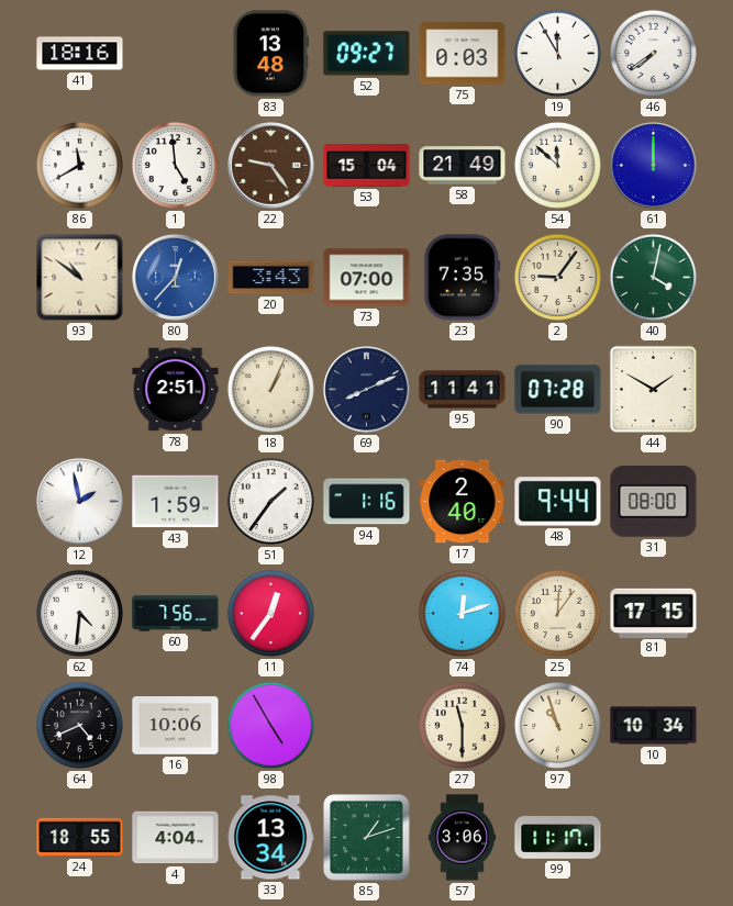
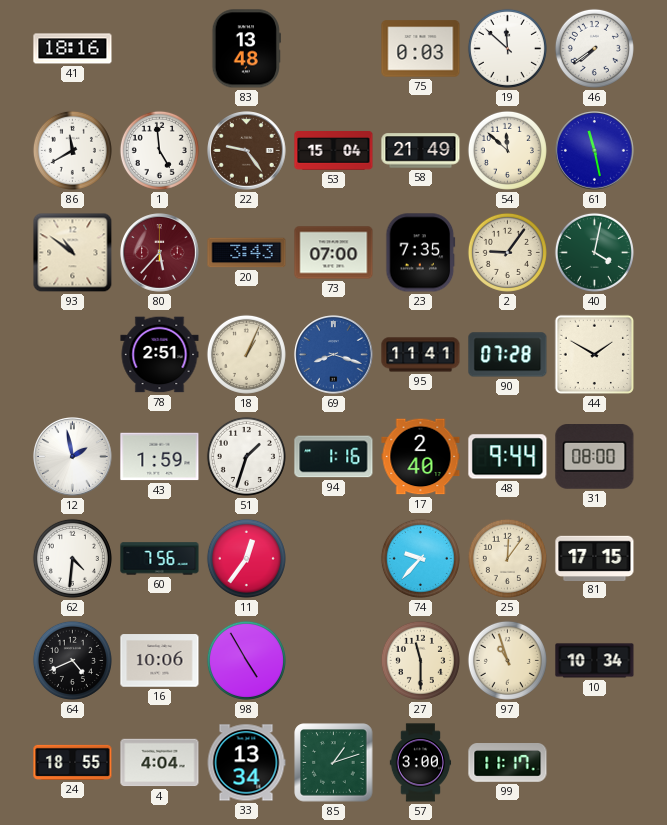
52: 09:27 -> none (367, 54)
19: 11:55 -> 11:52 (507, 48)
61: 12:00 -> 11:28 (595, 151)
80: 12:37 -> 5:37 (160, 253)
80 dial: blue -> burgundy (160, 253)
69: 8:11 -> 8:18 (334, 355)
69 dial: navy -> blue (334, 355)
51: 1:36 -> 1:33 (246, 456)
74: 12:12 -> 9:37 (420, 558)
57: 3:06 -> 3:00 (421, 763)
